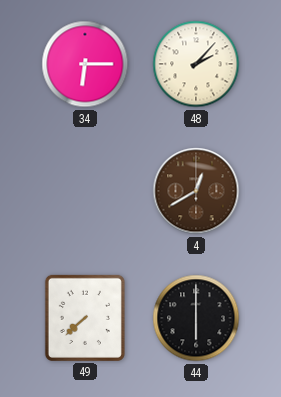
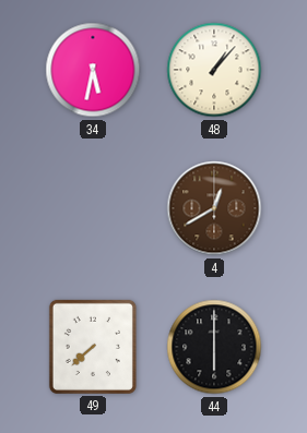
34: 6:15 -> 5:32 (93, 70)
48: 2:07 -> 1:07 (214, 70)
